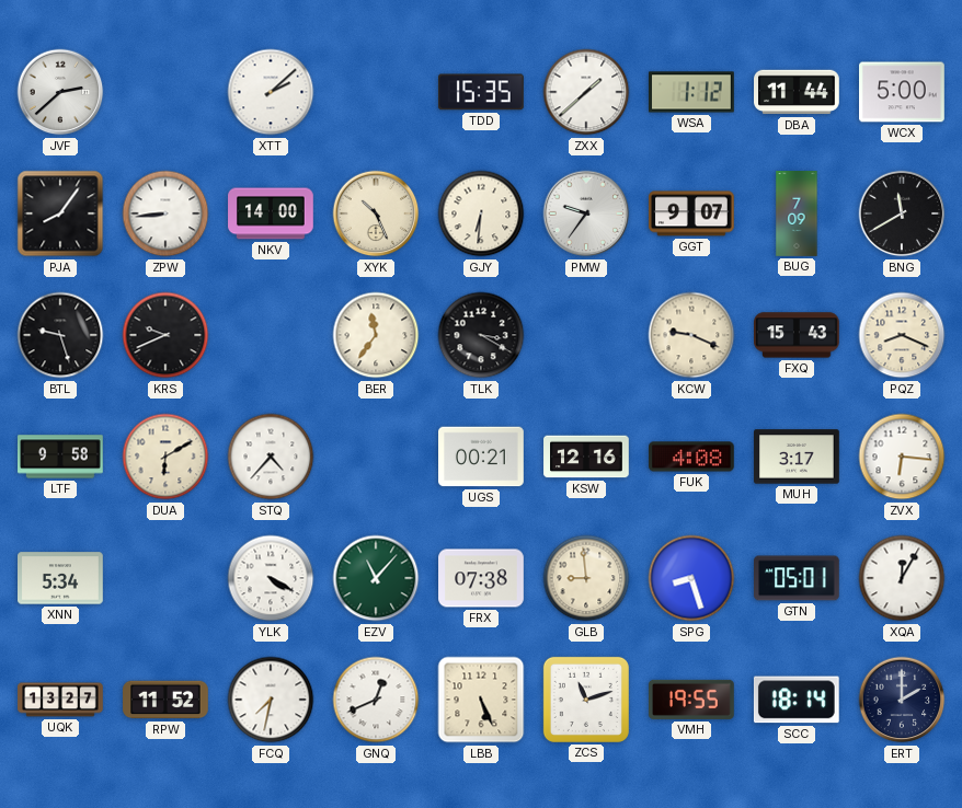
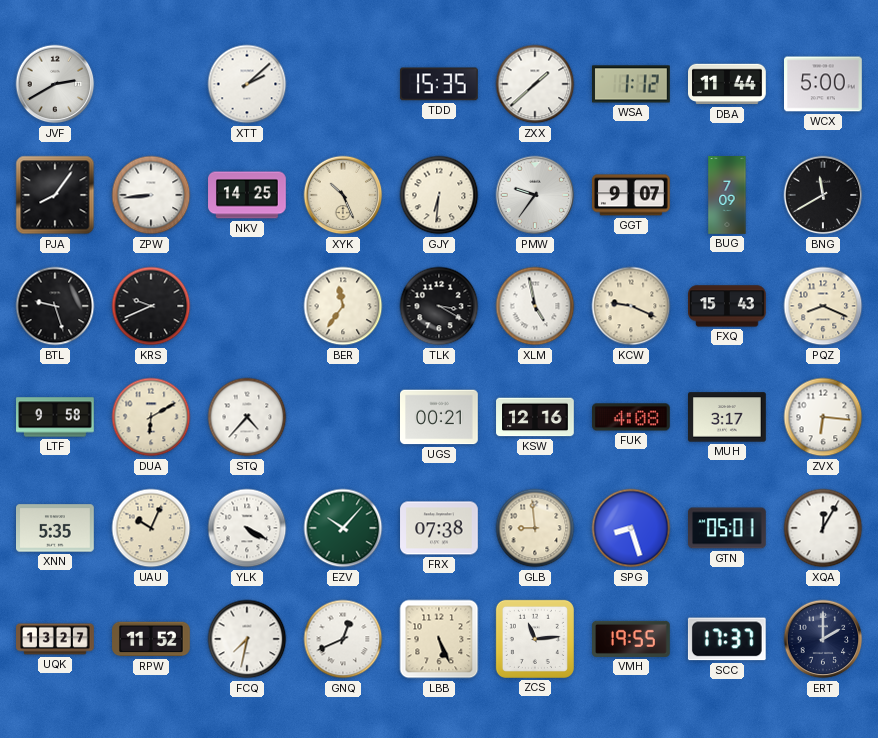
JVF: 2:38 -> 2:40 (55, 84)
NKV: 14:00 -> 14:25 (247, 195)
XLM: none -> 4:58 (535, 306)
XNN: 5:34 -> 5:35 (55, 528)
UAU: none -> 10:04 (151, 528)
EZV: 11:07 -> 10:07 (343, 528)
ZCS: 11:12 -> 11:14 (535, 639)
SCC: 18:14 -> 17:37 (727, 639)
